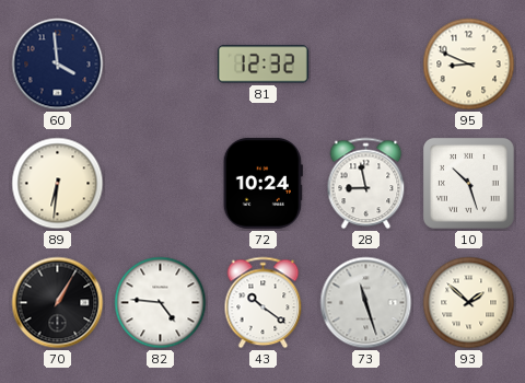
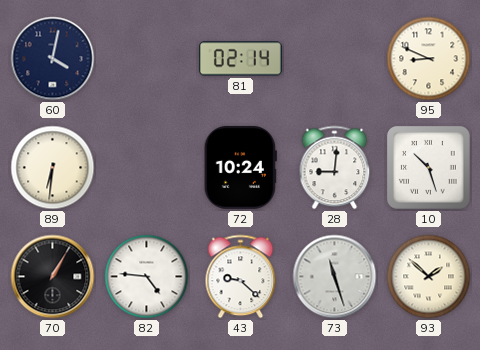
60: 3:59 -> 4:02 (53, 59)
81: 12:32 -> 02:14 (240, 59)
28: 8:58 -> 9:01 (335, 168)
43: 10:21 -> 9:22 (241, 277)
